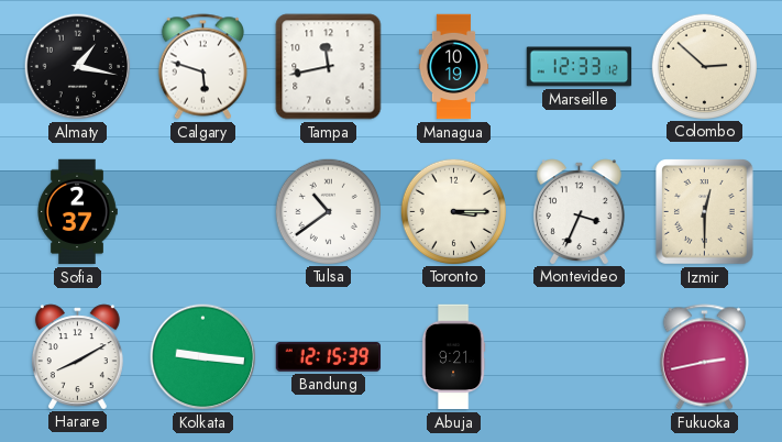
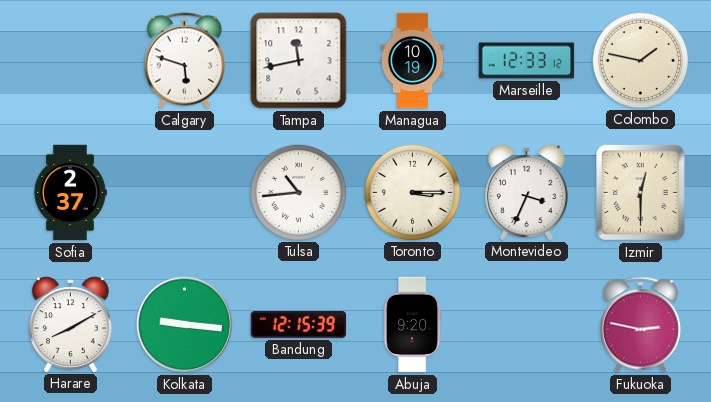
Almaty: 1:17 -> none (78, 67)
Colombo: 2:52 -> 1:47 (640, 60)
Tulsa: 10:39 -> 10:44 (298, 192)
Abuja: 9:21 -> 9:20 (412, 325)
Fukuoka: 2:43 -> 2:47 (640, 325)
